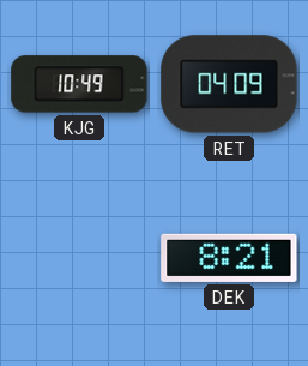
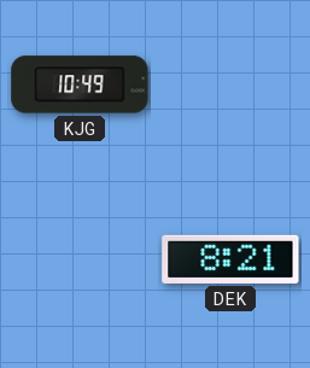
RET: 04:09 -> none (229, 84)
